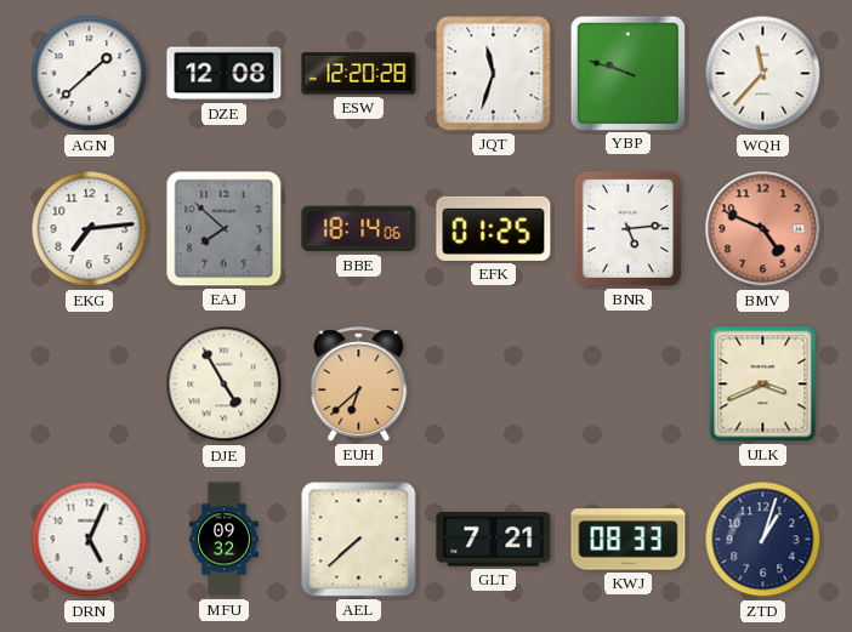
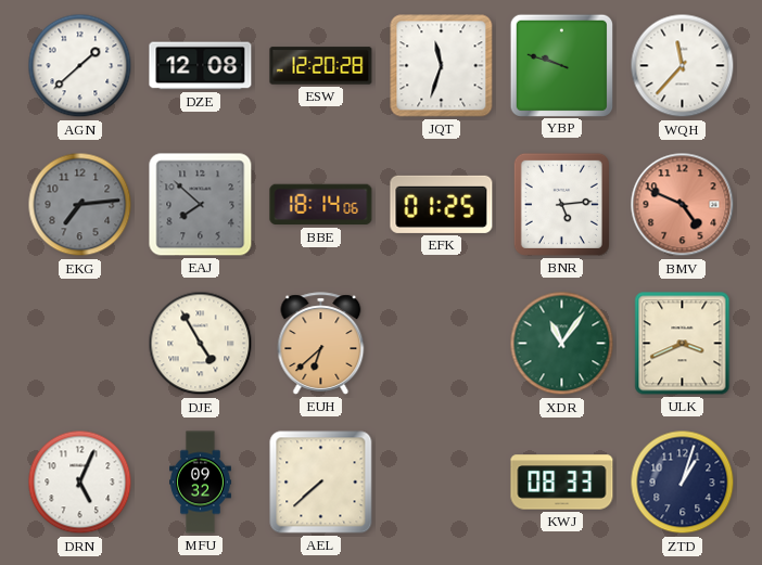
EKG dial: white -> grey (80, 205)
XDR: none -> 11:06 (562, 344)
GLT: 7:21 -> none (494, 540)
